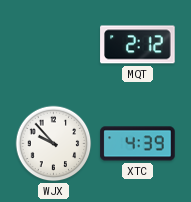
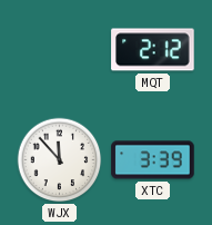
WJX: 9:53 -> 11:53 (60, 160)
XTC: 4:39 -> 3:39 (153, 160)
